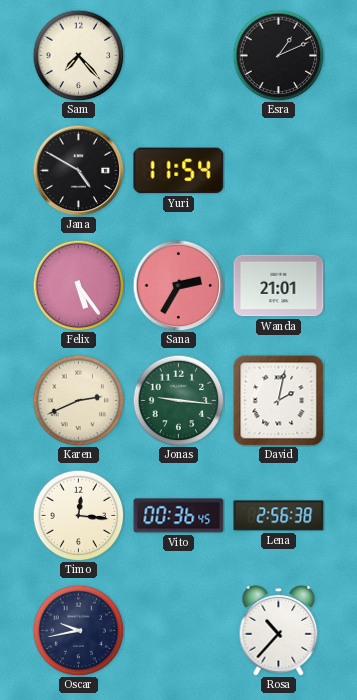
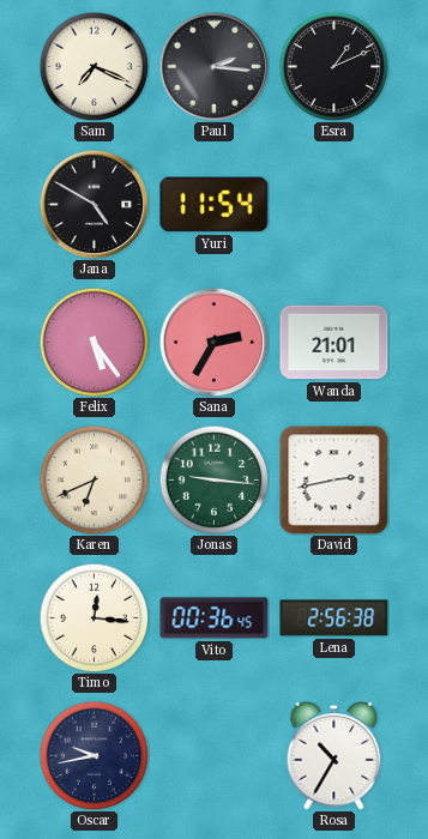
Sam: 7:23 -> 7:19 (94, 66)
Paul: none -> 2:16 (213, 66)
Karen: 2:41 -> 6:41 (94, 479)
David: 2:02 -> 2:43 (334, 481)
Rosa: 10:37 -> 10:35 (334, 756)
